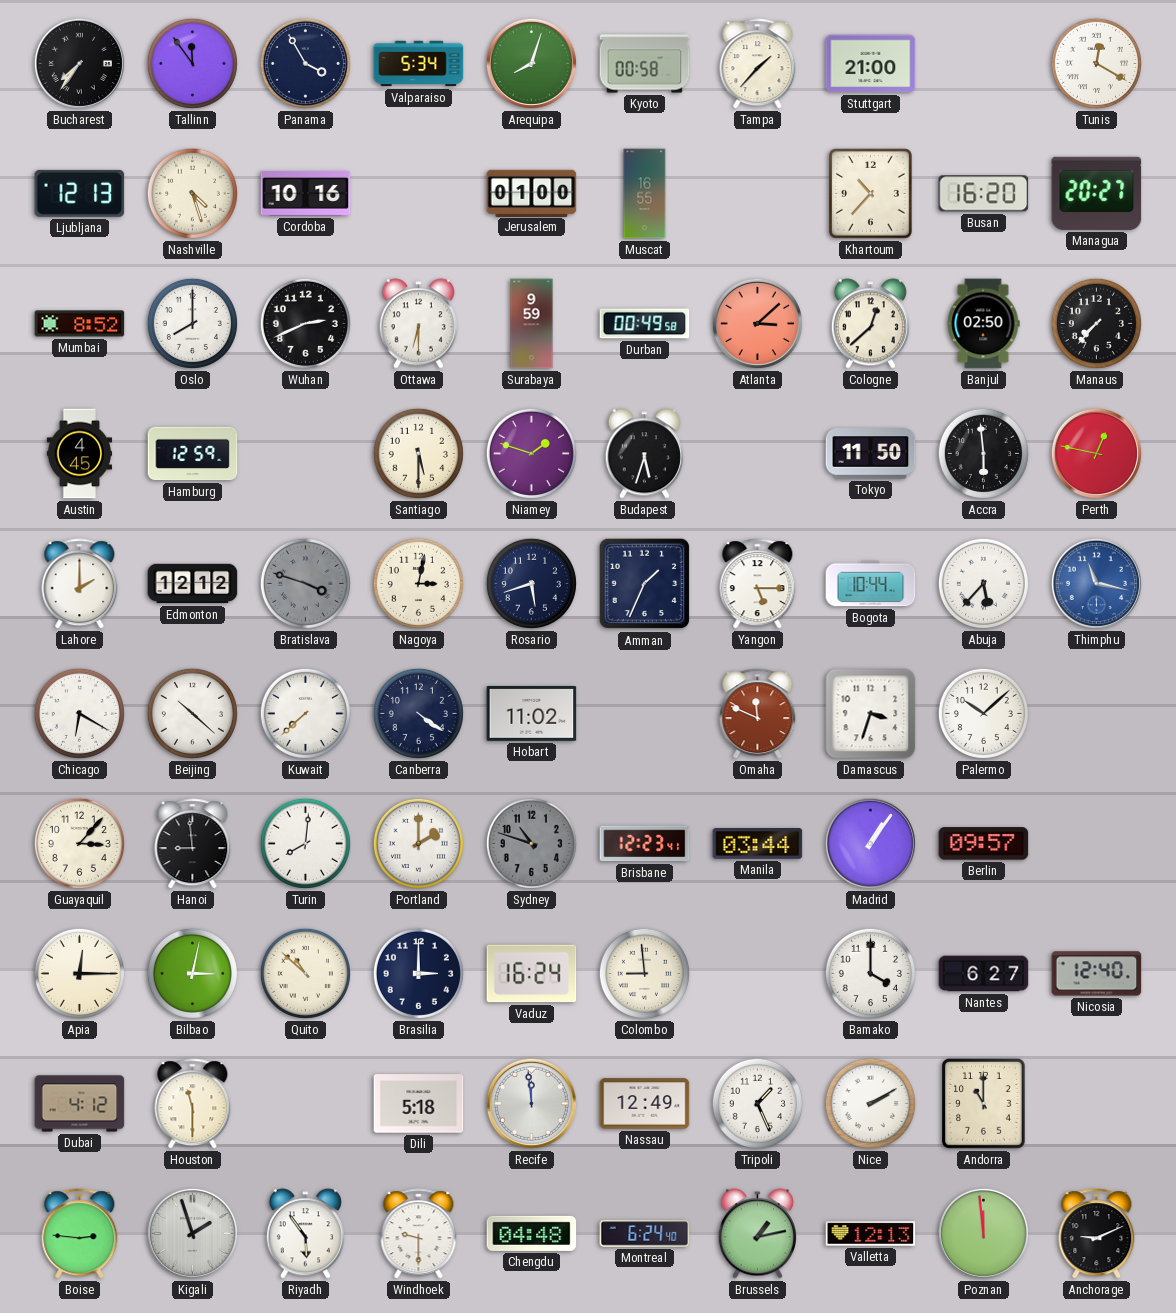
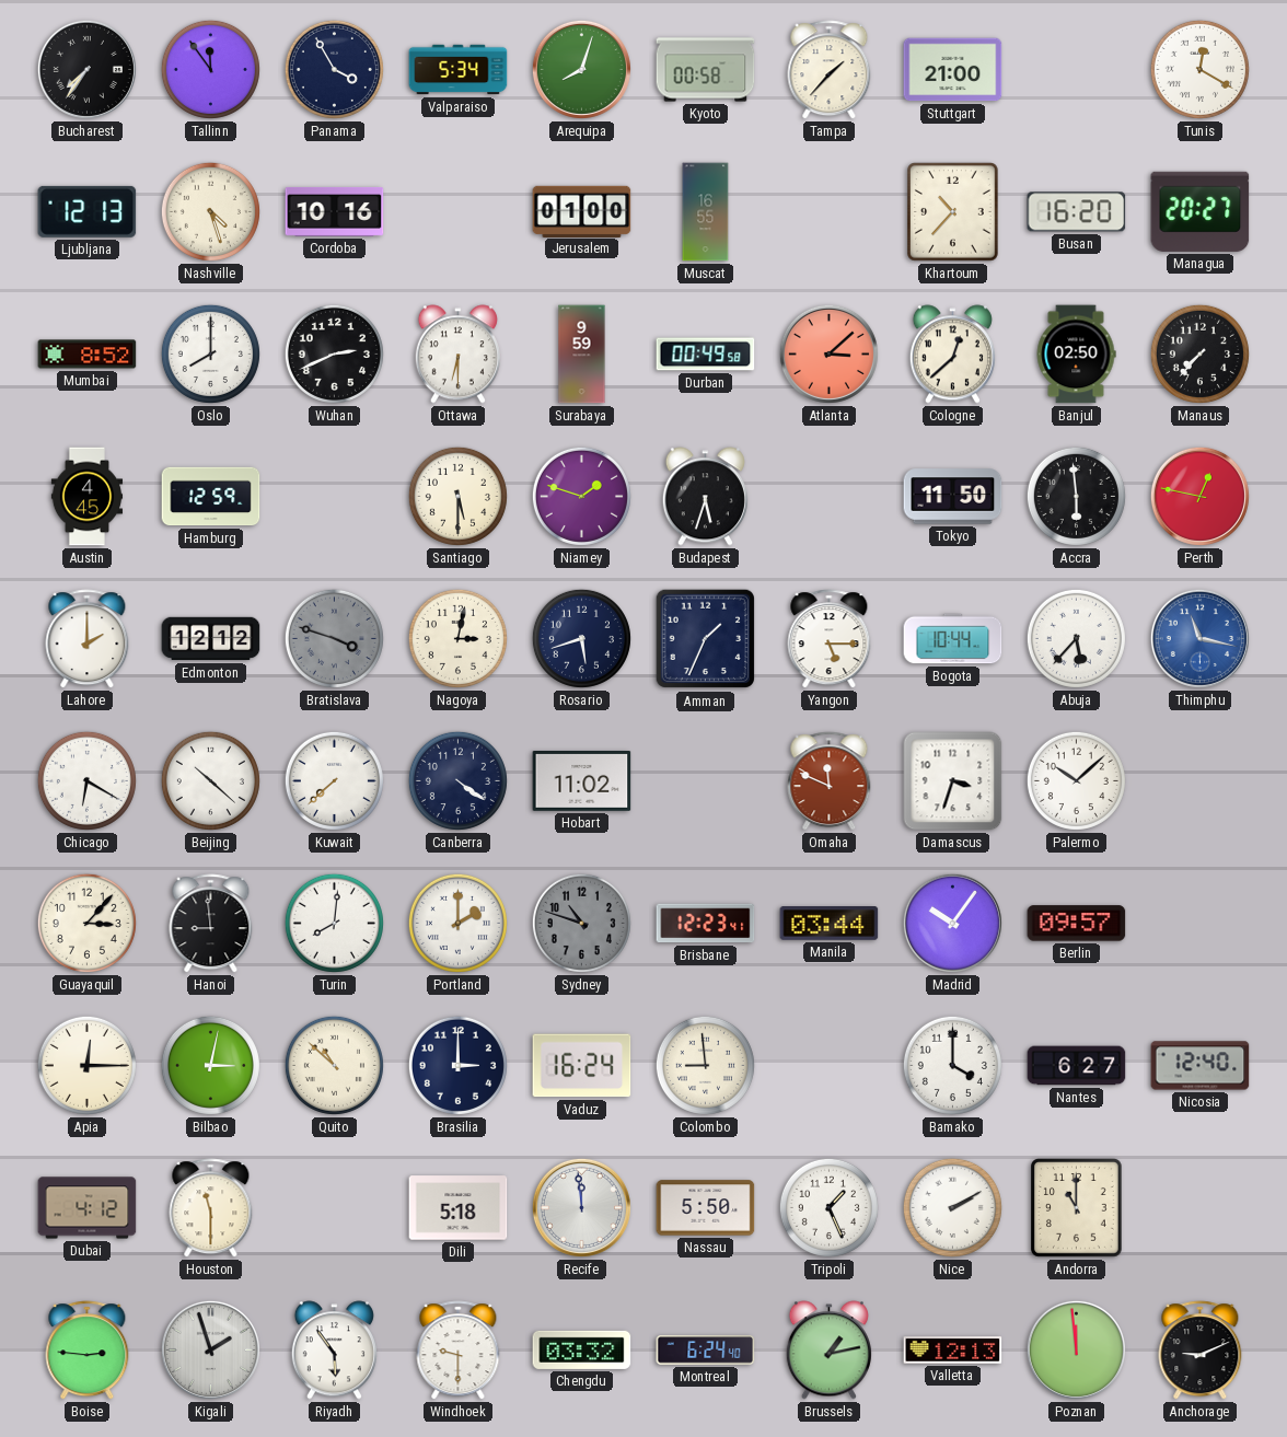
Madrid: 1:06 -> 10:06 (952, 923)
Nassau: 12:49 -> 5:50 (706, 1208)
Chengdu: 04:48 -> 03:32 (582, 1349)
